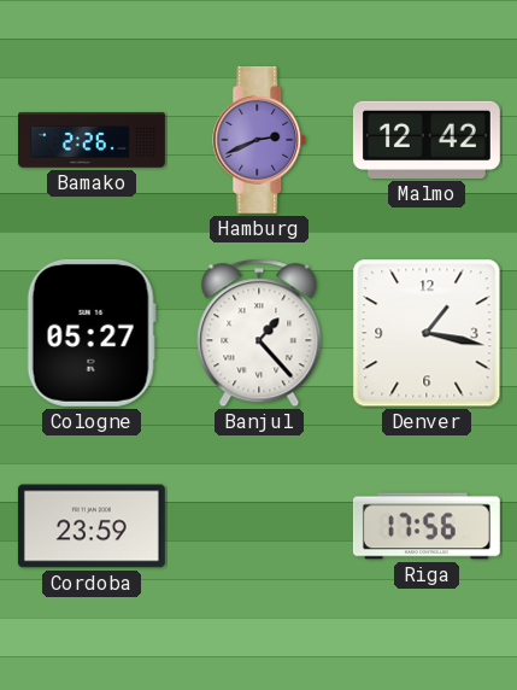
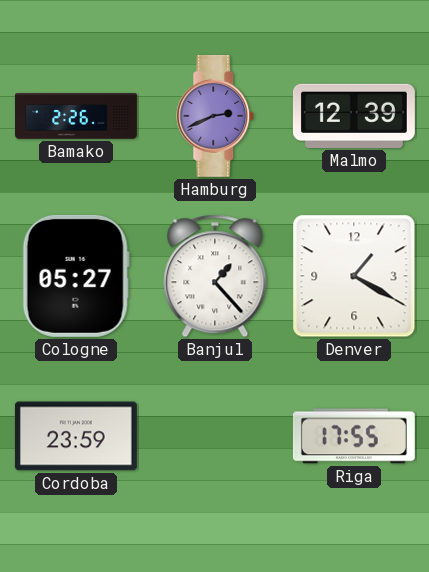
Malmo: 12:42 -> 12:39 (354, 116)
Denver: 1:17 -> 1:20 (354, 276)
Riga: 17:56 -> 17:55 (354, 436)
